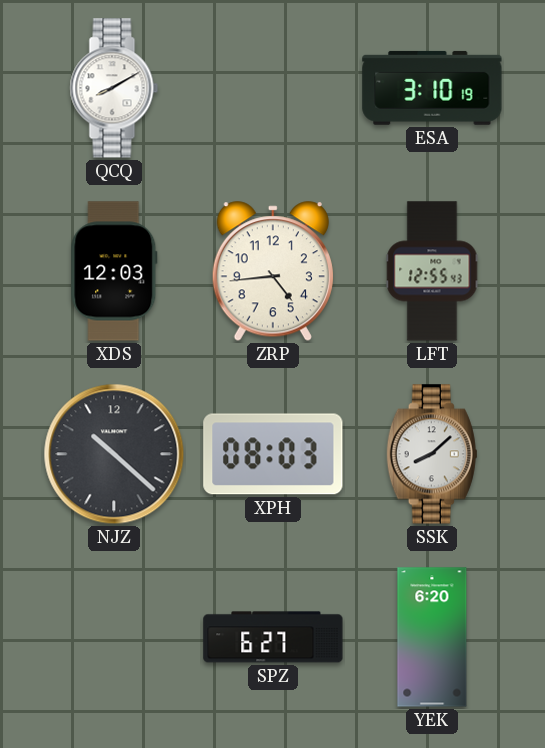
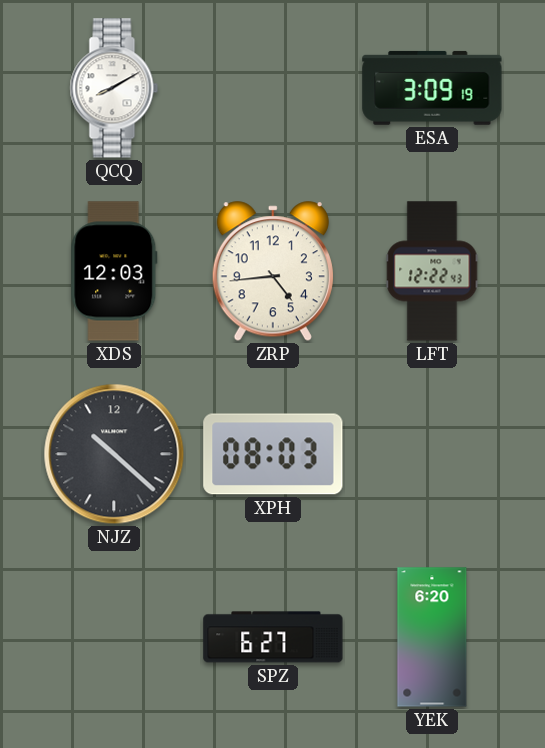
ESA: 3:10 -> 3:09 (432, 88)
LFT: 12:55 -> 12:22 (432, 271)
SSK: 8:08 -> none (432, 454)
